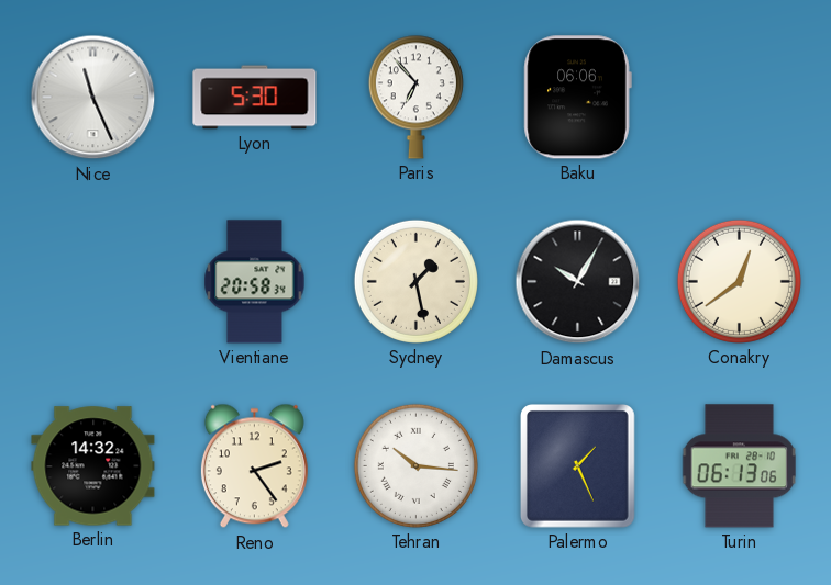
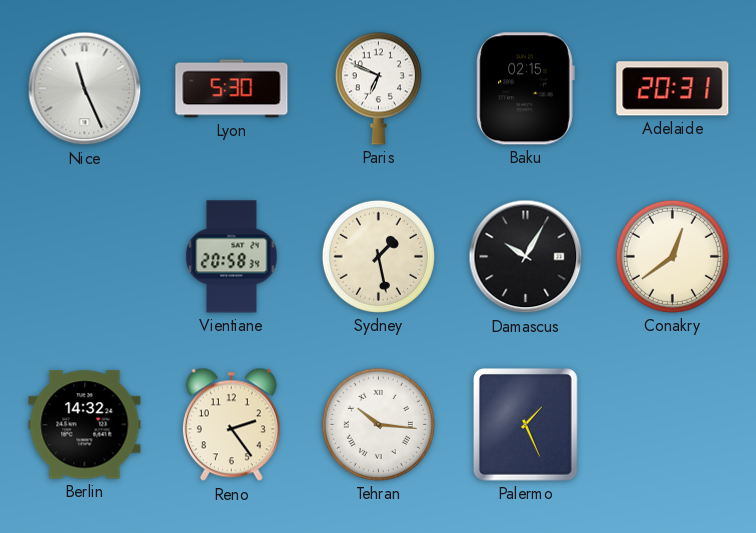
Paris: 6:53 -> 6:49 (378, 88)
Baku: 06:06 -> 02:15 (525, 89)
Adelaide: none -> 20:31 (673, 89)
Turin: 06:13 -> none (739, 466)
